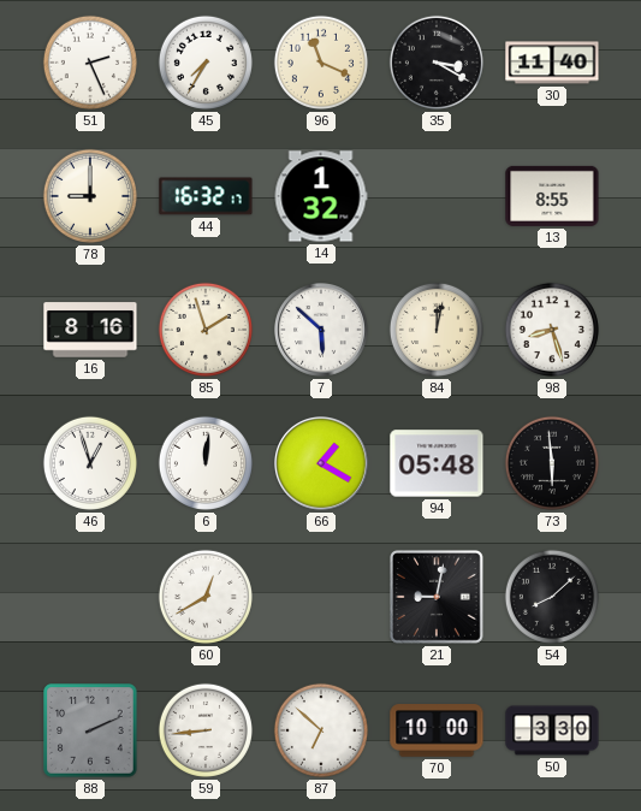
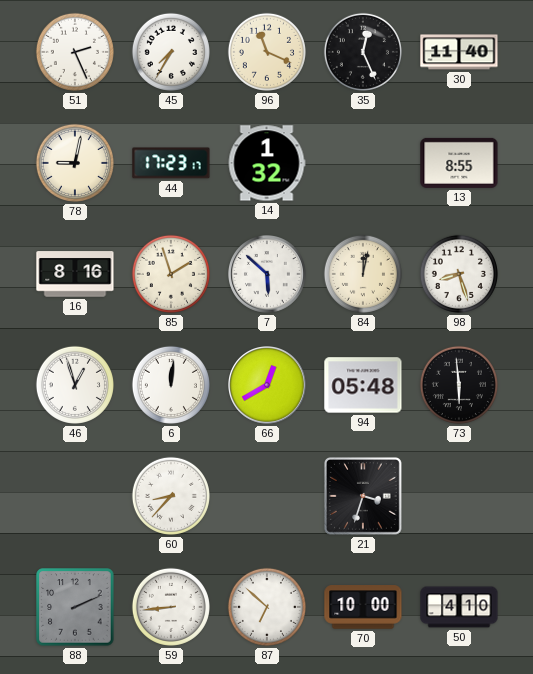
35: 3:20 -> 12:26 (363, 52)
78: 9:00 -> 9:02 (75, 163)
44: 16:32 -> 17:23 (171, 163)
66: 1:20 -> 12:40 (268, 386)
60: 12:40 -> 8:37 (171, 496)
21: 9:02 -> 3:33 (363, 496)
54: 8:08 -> none (552, 597)
50: 3:30 -> 4:10 (459, 607)
